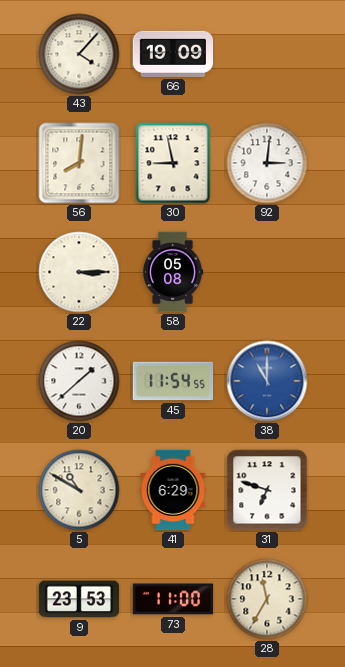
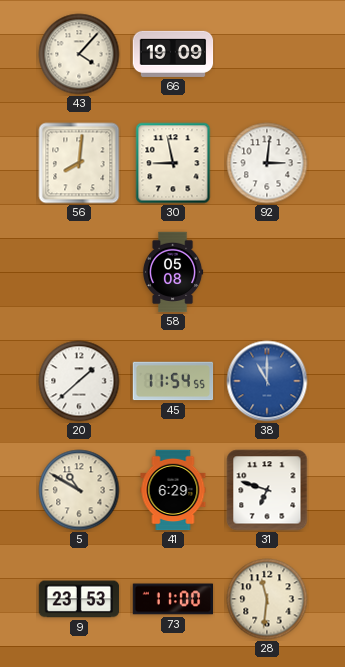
22: 3:15 -> none (79, 272)
28: 11:35 -> 11:31 (267, 599)
